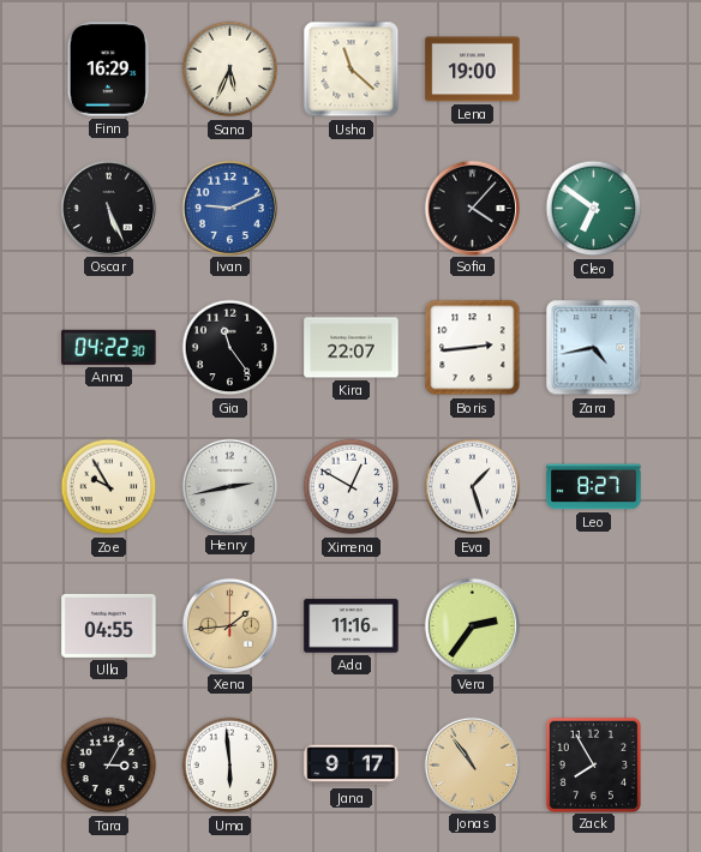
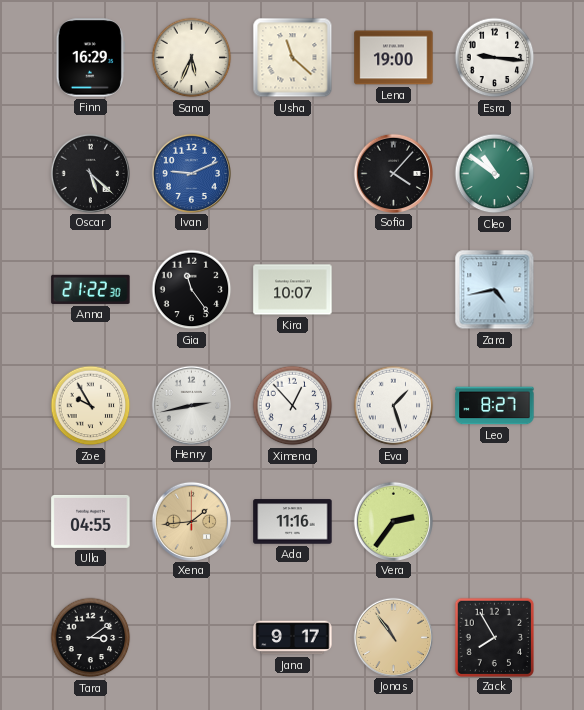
Esra: none -> 9:16 (495, 58)
Oscar: 5:26 -> 5:22 (90, 173)
Cleo: 6:51 -> 10:51 (495, 174)
Anna: 04:22 -> 21:22 (91, 289)
Kira: 22:07 -> 10:07 (293, 290)
Boris: 2:44 -> none (473, 348)
Ximena: 12:50 -> 12:53 (293, 406)
Tara: 3:05 -> 3:09 (91, 638)
Uma: 5:59 -> none (230, 766)
